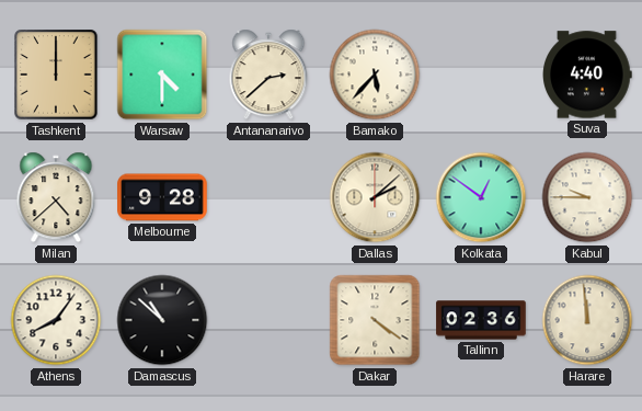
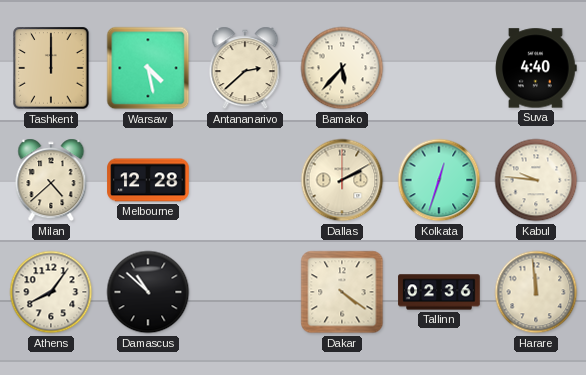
Warsaw: 4:30 -> 4:28 (148, 68)
Melbourne: 9:28 -> 12:28 (148, 180)
Dallas: 2:08 -> 2:10 (342, 180)
Kolkata: 12:51 -> 12:33 (439, 180)
Kabul: 9:45 -> 9:46 (536, 180)
